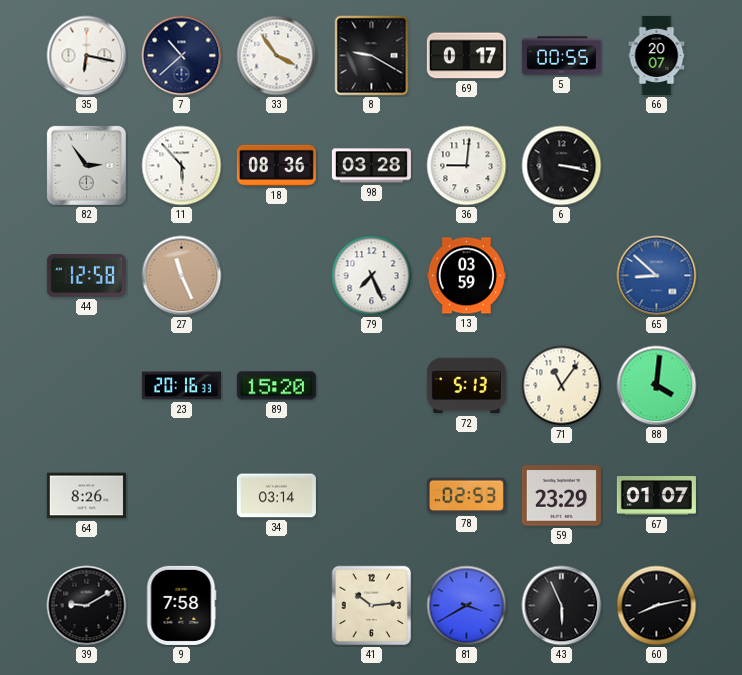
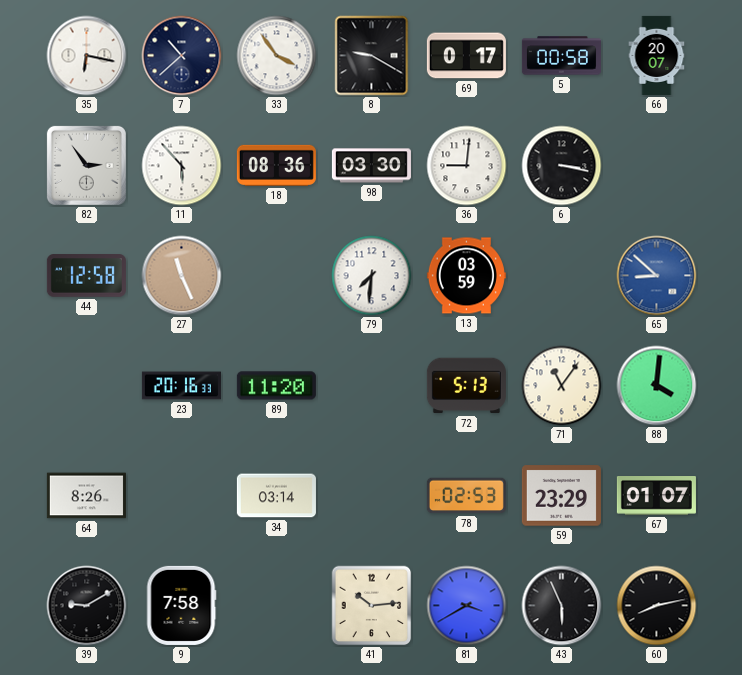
5: 00:55 -> 00:58 (561, 56)
98: 03:28 -> 03:30 (371, 166)
79: 7:26 -> 7:31 (372, 276)
89: 15:20 -> 11:20 (276, 386)
